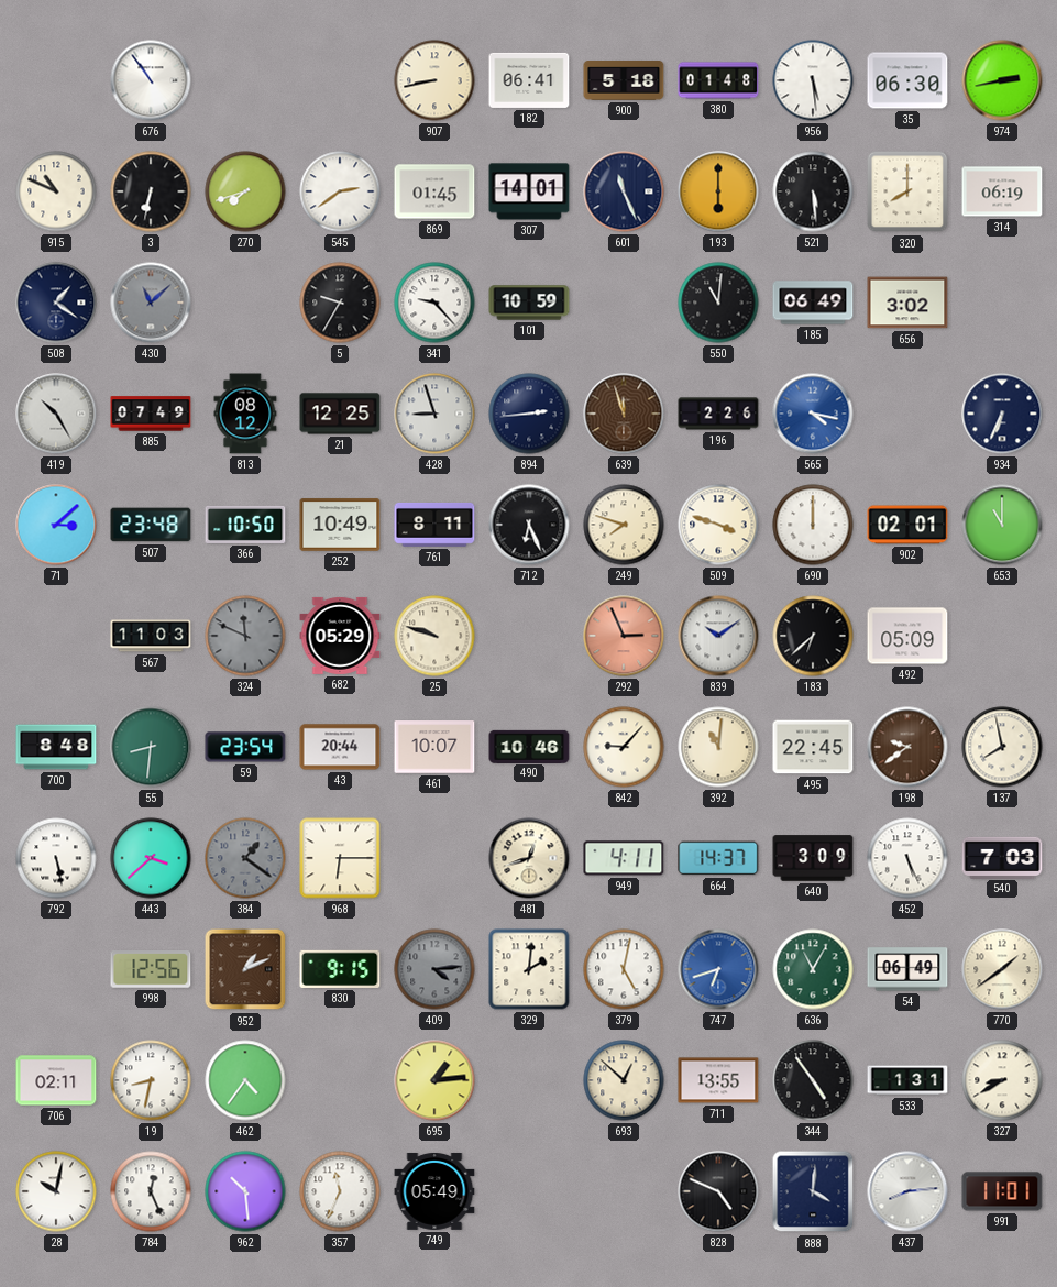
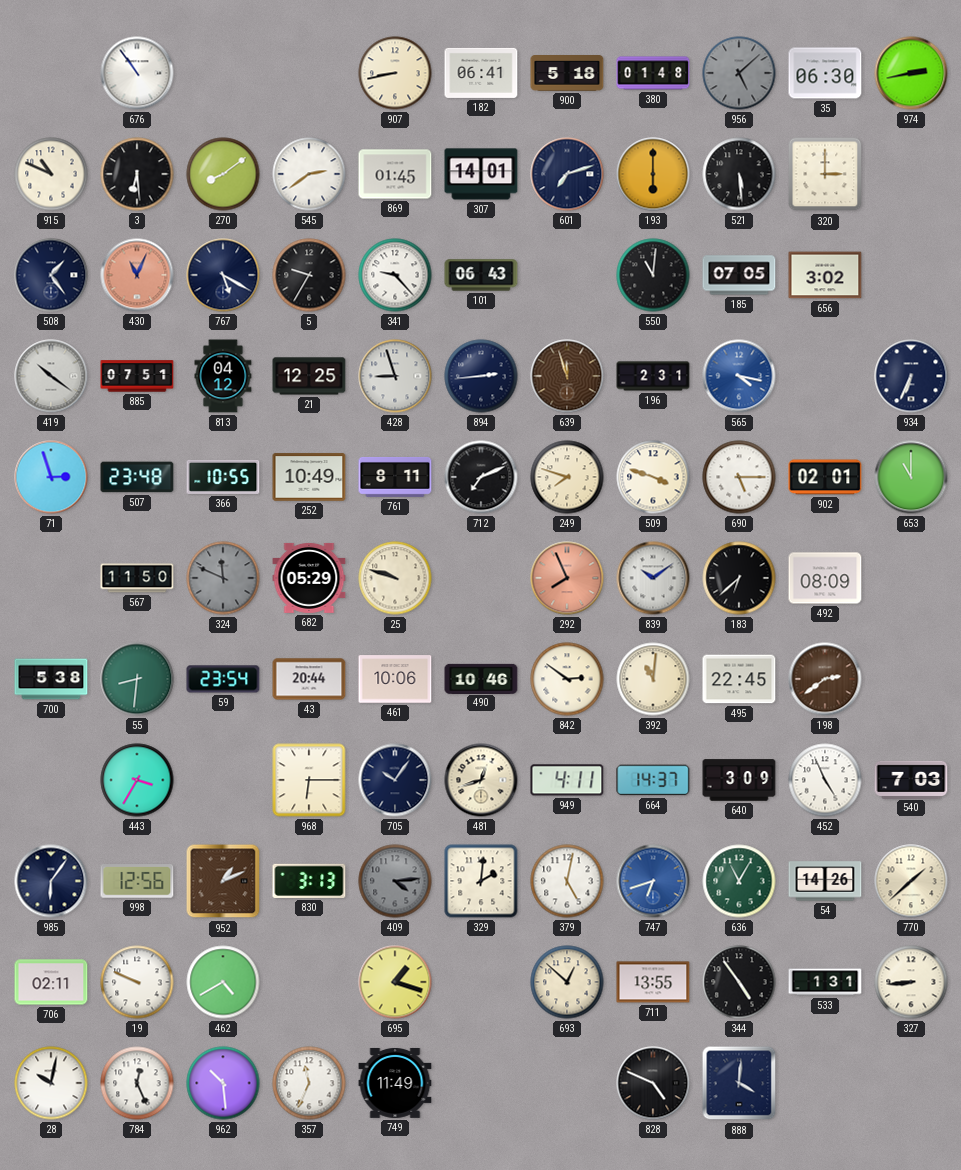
956: 5:29 -> 5:08 (739, 73)
956 dial: white -> grey (739, 73)
3: 6:32 -> 6:29 (137, 174)
270: 7:42 -> 8:09 (223, 174)
601: 11:26 -> 7:12 (567, 174)
320: 8:00 -> 3:00 (825, 174)
314: 06:19 -> none (1002, 191)
508: 1:21 -> 1:24 (51, 275)
430: 11:08 -> 11:04 (137, 275)
430 dial: grey -> salmon (137, 275)
767: none -> 5:20 (223, 275)
101: 10:59 -> 06:43 (481, 275)
185: 06:49 -> 07:05 (739, 275)
419: 10:25 -> 10:21 (51, 376)
885: 07:49 -> 07:51 (137, 376)
813: 08:12 -> 04:12 (223, 376)
196: 2:26 -> 2:31 (653, 376)
71: 3:08 -> 2:57 (51, 477)
366: 10:50 -> 10:55 (223, 477)
712: 6:26 -> 7:11 (481, 477)
690: 12:00 -> 5:15 (739, 477)
567: 11:03 -> 11:50 (137, 578)
292: 2:56 -> 7:56 (567, 578)
492: 05:09 -> 08:09 (825, 578)
700: 8:48 -> 5:38 (51, 679)
461: 10:07 -> 10:06 (395, 679)
842: 9:07 -> 2:51 (567, 679)
198: 9:39 -> 2:39 (825, 679)
137: 7:58 -> none (1002, 747)
792: 5:28 -> none (56, 858)
443: 3:38 -> 3:35 (137, 780)
384: 1:21 -> none (245, 858)
705: none -> 10:06 (395, 780)
452: 5:26 -> 4:56 (825, 780)
985: none -> 6:06 (51, 881)
830: 9:15 -> 3:13 (309, 881)
54: 06:49 -> 14:26 (825, 881)
770: 1:39 -> 1:38 (911, 881)
19: 8:32 -> 9:49 (137, 982)
462: 4:36 -> 4:40 (223, 982)
695: 1:14 -> 1:18 (395, 982)
327: 8:40 -> 8:44 (911, 982)
749: 05:49 -> 11:49 (395, 1083)
437: 8:14 -> none (907, 1191)
991: 11:01 -> none (1002, 1191)
